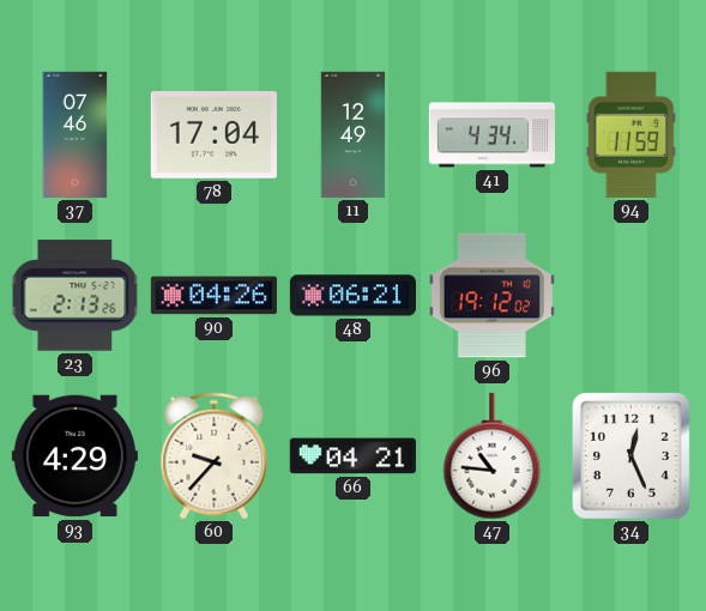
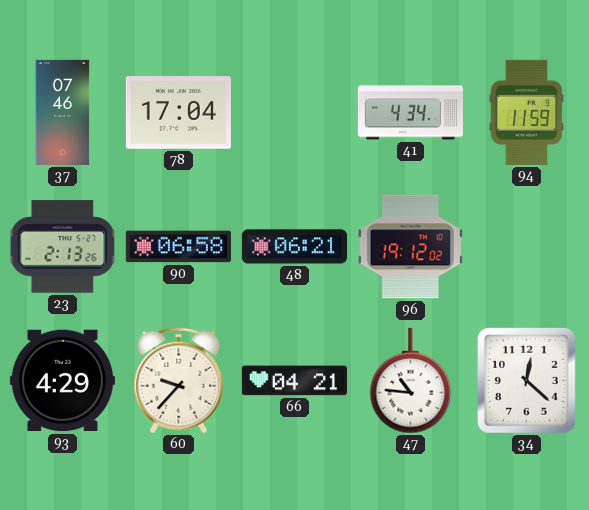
11: 12:49 -> none (354, 134)
90: 04:26 -> 06:58 (178, 247)
34: 12:26 -> 12:22 (526, 380)
